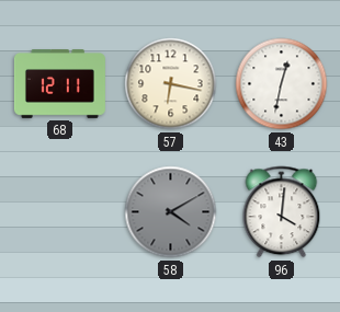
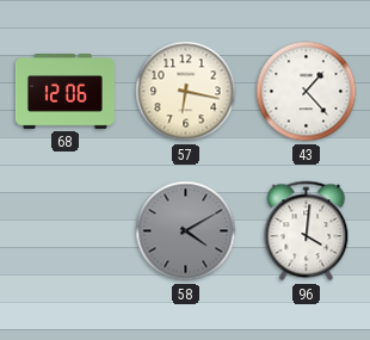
68: 12:11 -> 12:06 (64, 92)
43: 12:32 -> 1:23 (307, 92)
